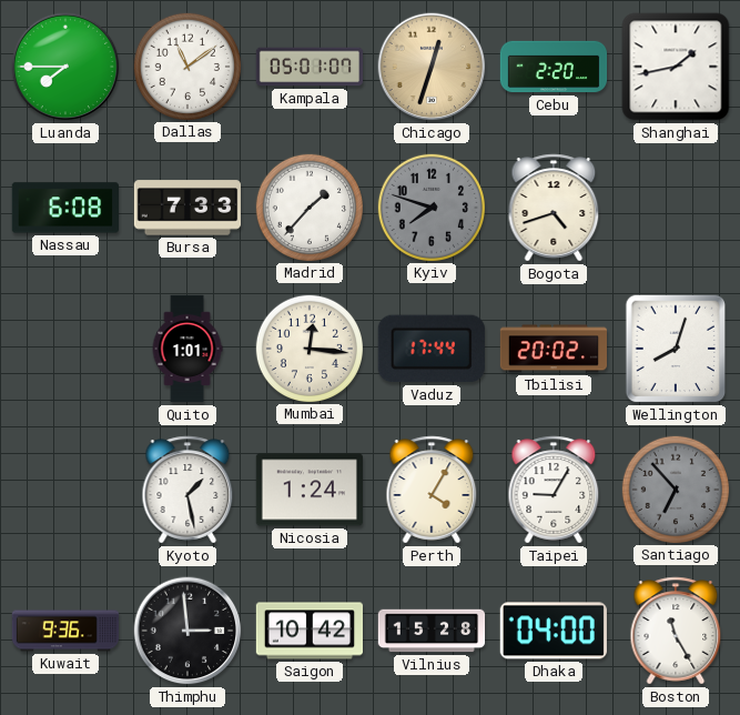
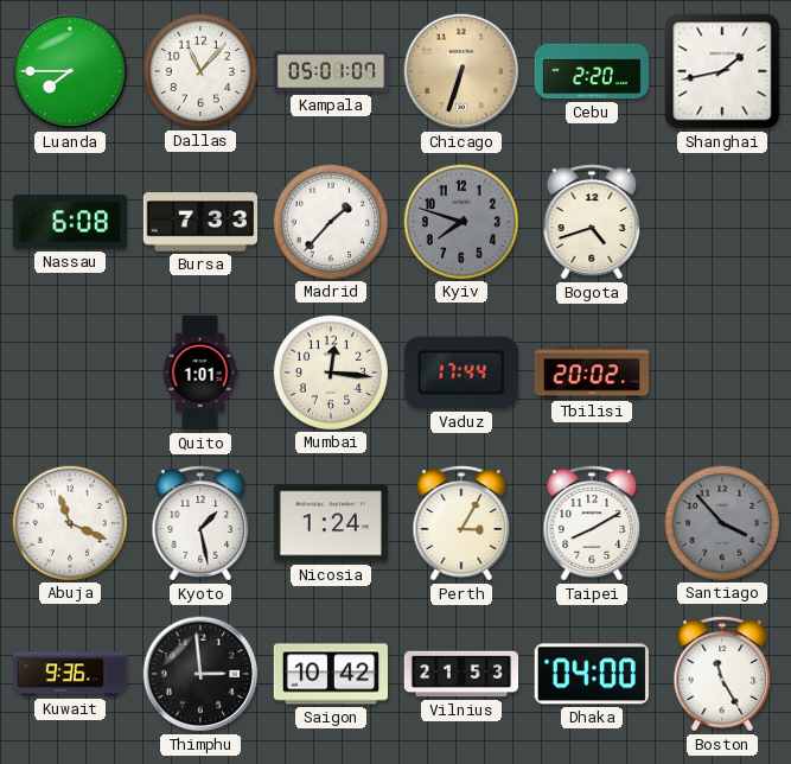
Dallas: 11:09 -> 11:07 (199, 70)
Chicago: 12:33 -> 6:33 (461, 71)
Wellington: 8:03 -> none (676, 349)
Abuja: none -> 11:19 (69, 522)
Perth: 4:05 -> 3:05 (461, 523)
Taipei: 9:05 -> 8:10 (592, 523)
Santiago: 6:53 -> 3:53 (721, 522)
Vilnius: 15:28 -> 21:53 (461, 674)
